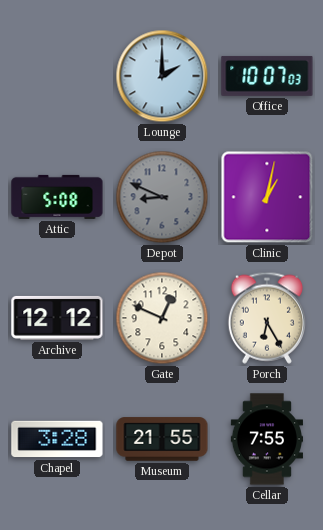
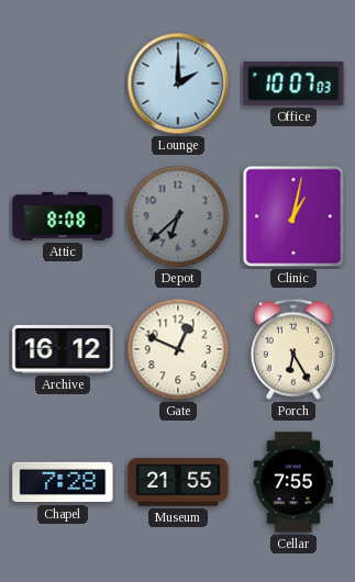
Attic: 5:08 -> 8:08 (63, 216)
Depot: 8:49 -> 6:38 (178, 216)
Archive: 12:12 -> 16:12 (63, 349)
Chapel: 3:28 -> 7:28 (63, 482)
